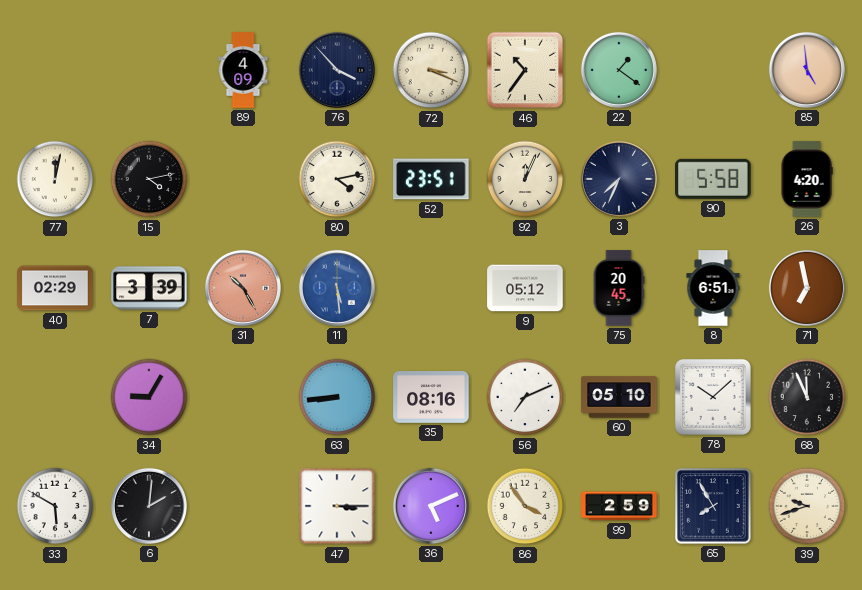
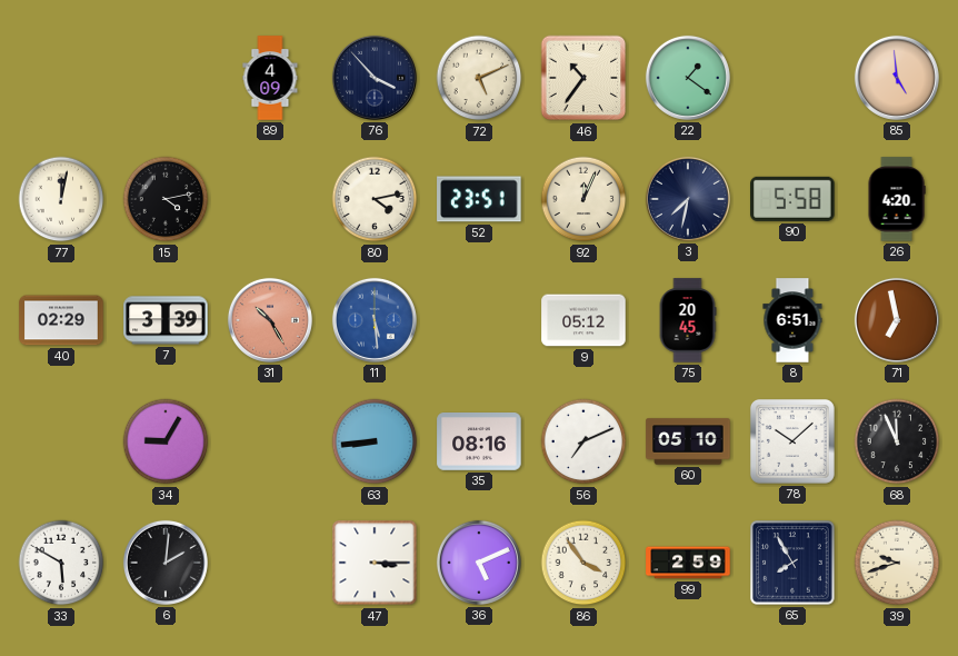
72: 3:19 -> 5:11 (479, 78)
3: 7:34 -> 7:32 (688, 199)
